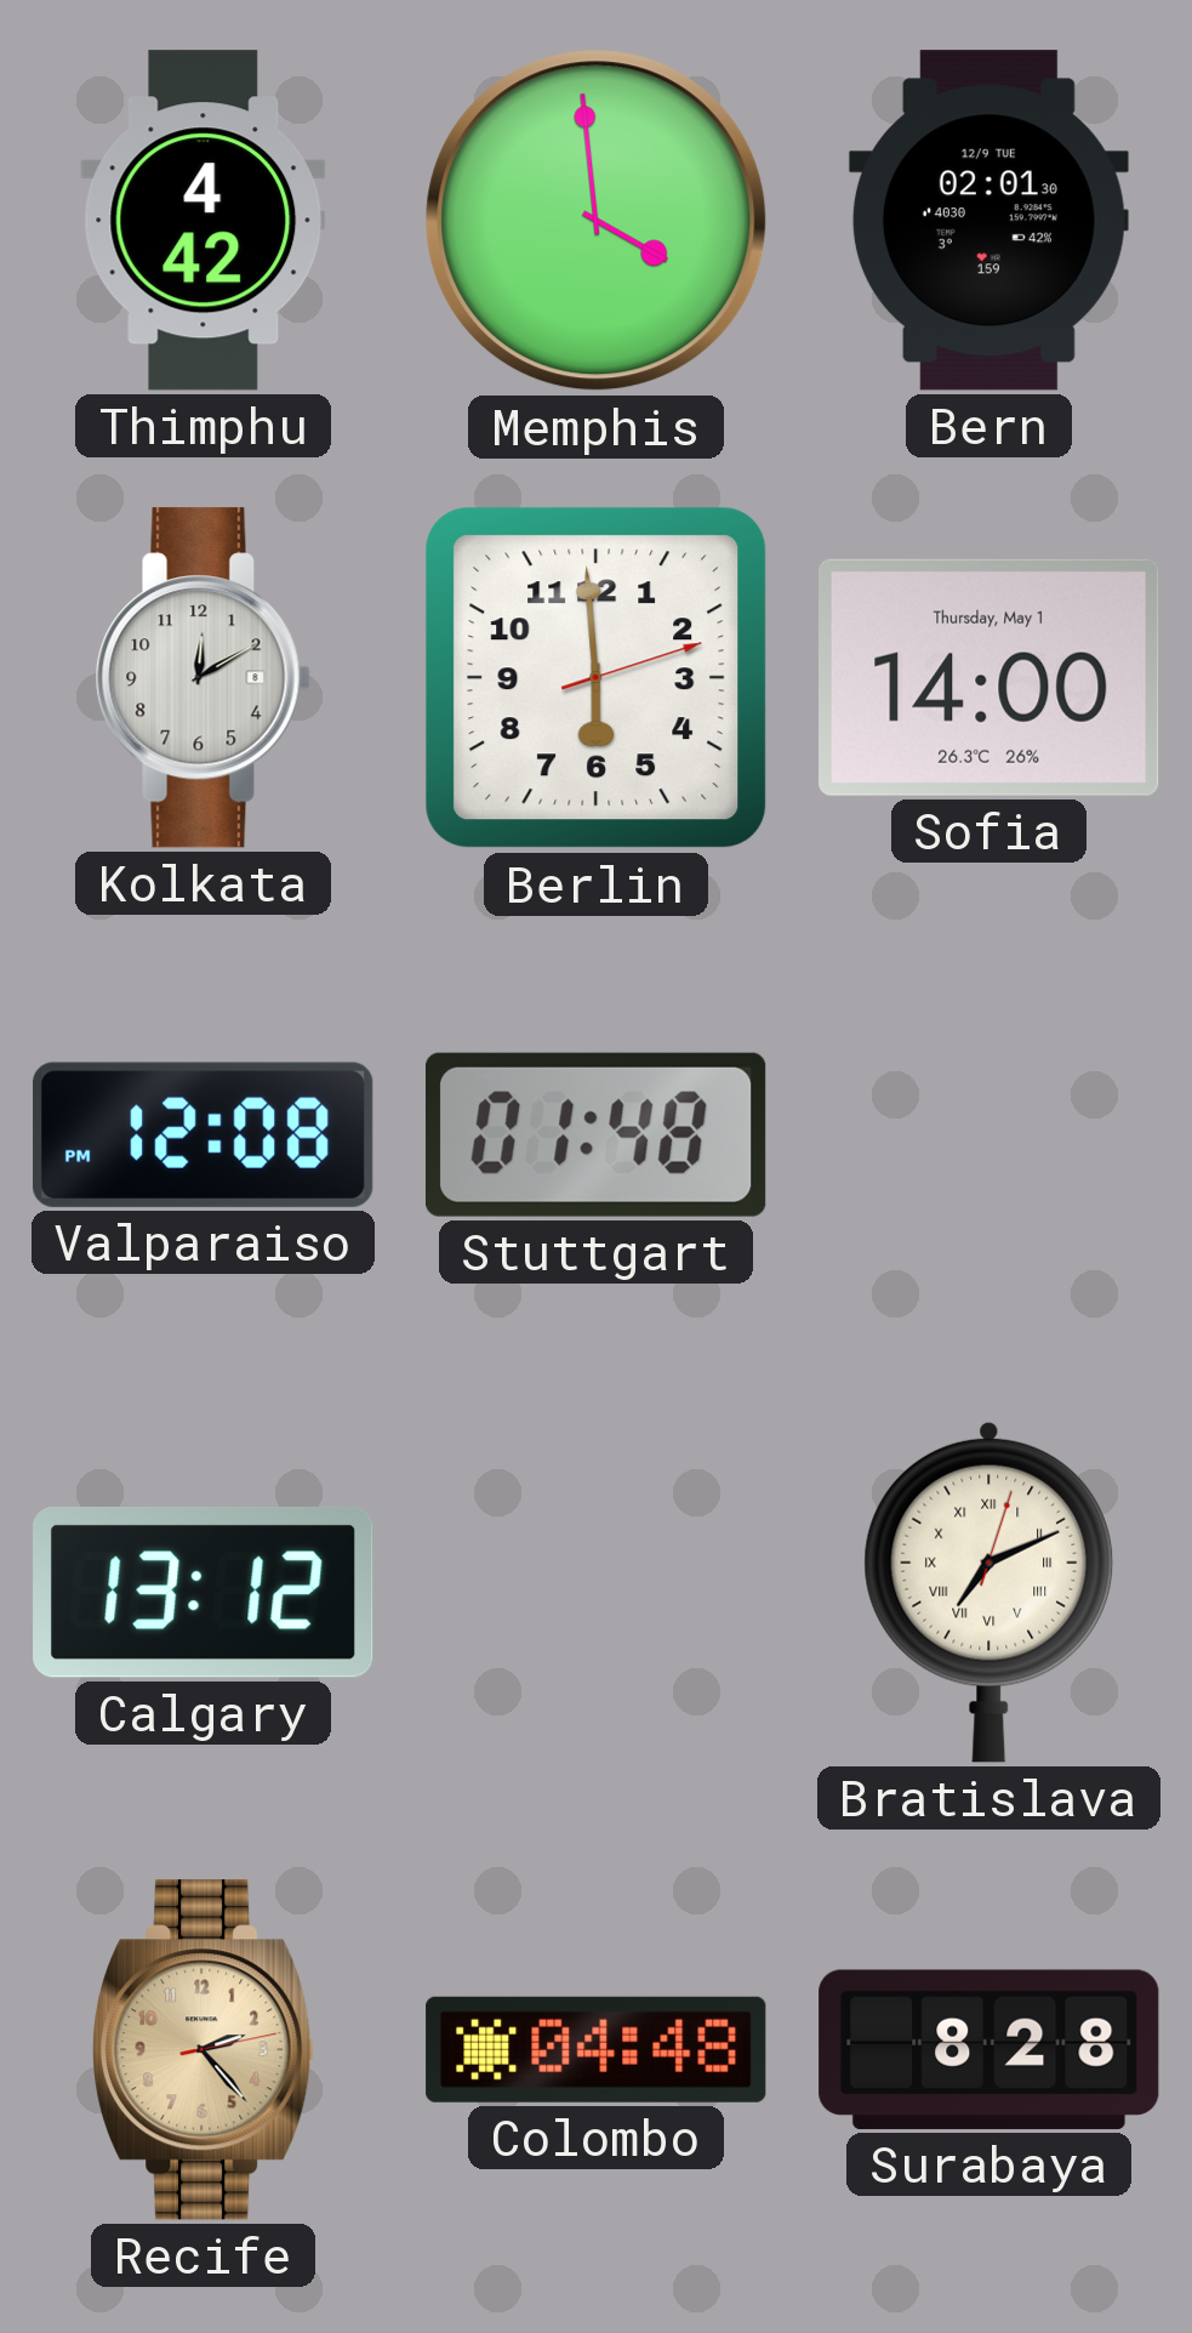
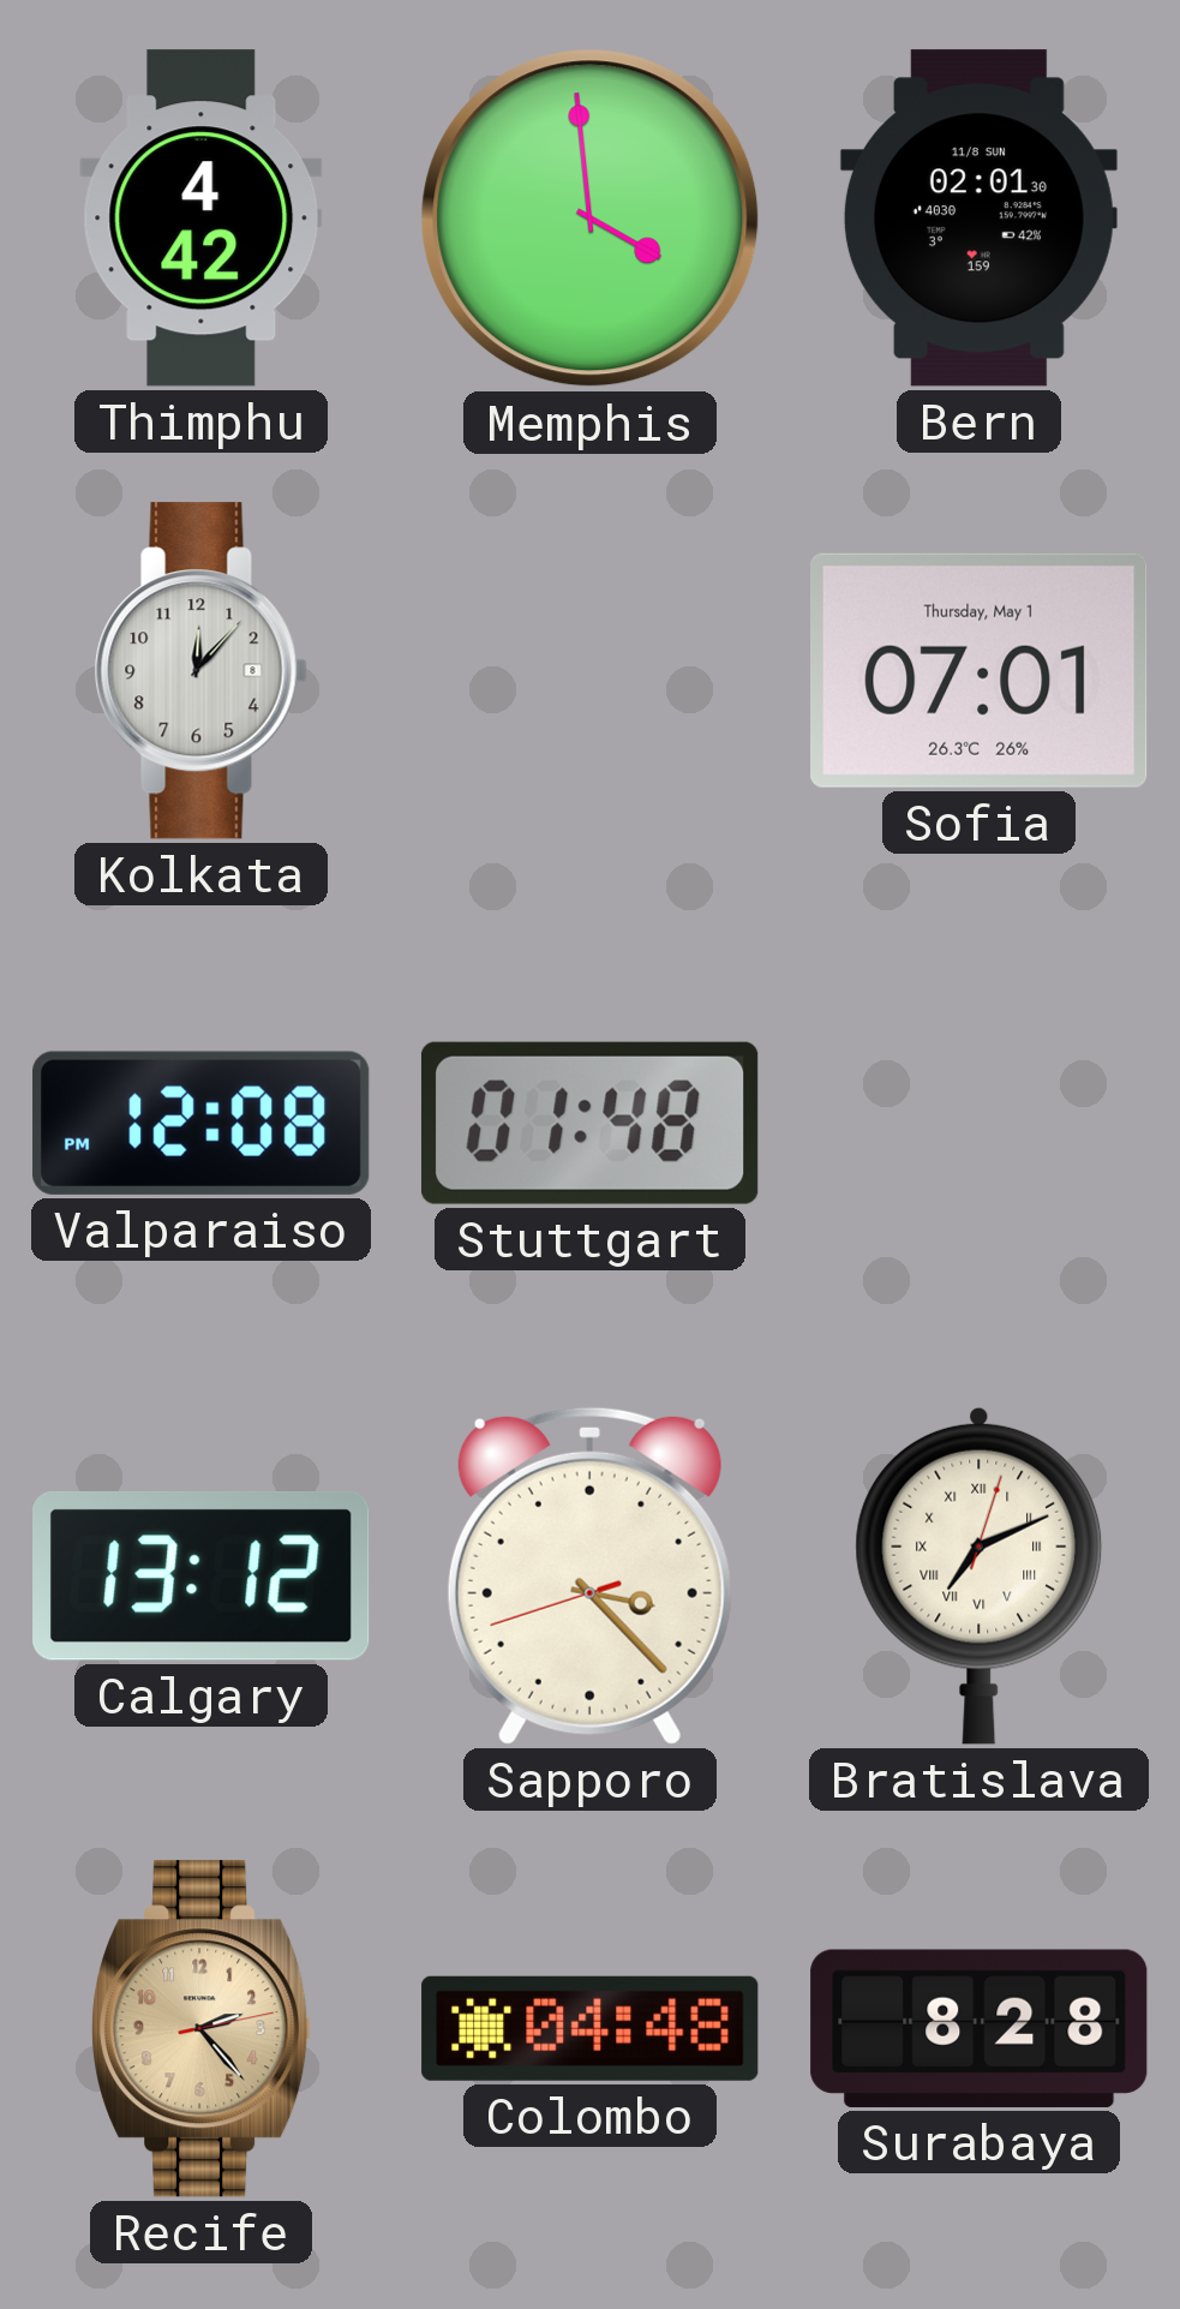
Bern date: 12/9 TUE -> 11/8 SUN (978, 219)
Kolkata: 12:10 -> 12:07 (200, 671)
Berlin: 5:59 -> none (597, 678)
Sofia: 14:00 -> 07:01 (980, 670)
Sapporo: none -> 3:22 (589, 1575)
